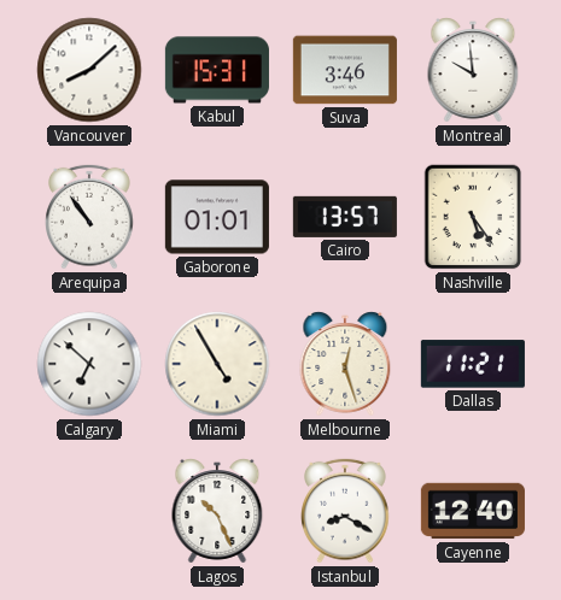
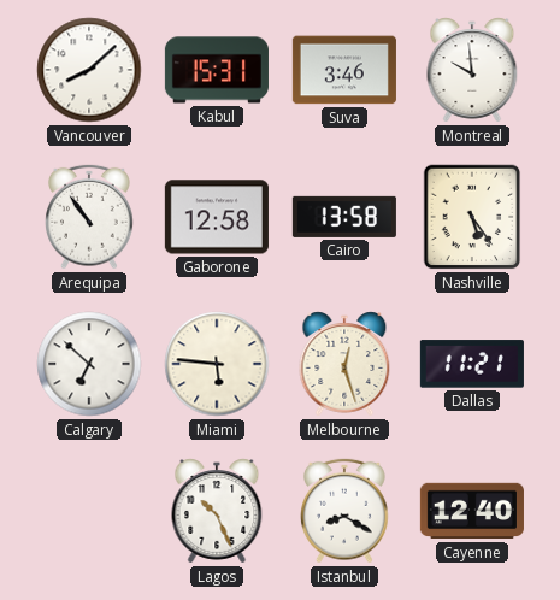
Gaborone: 01:01 -> 12:58 (217, 217)
Cairo: 13:57 -> 13:58 (344, 217)
Miami: 4:55 -> 5:46 (217, 364)
